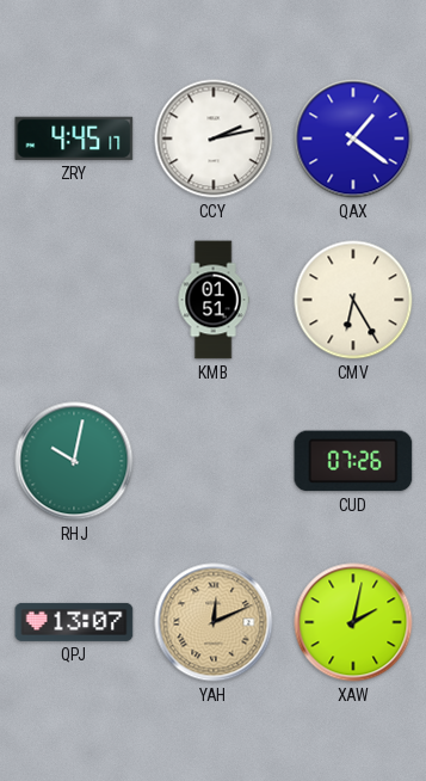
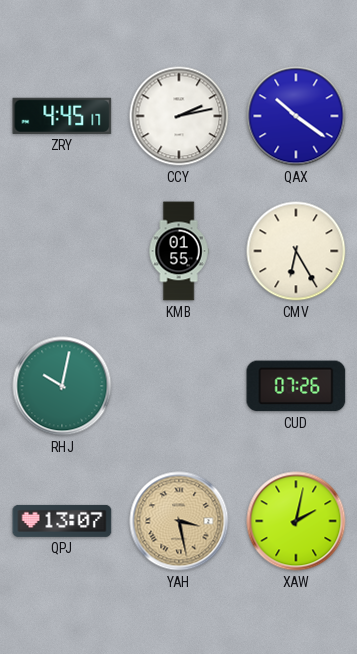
QAX: 1:21 -> 10:21 (296, 116)
KMB: 01:51 -> 01:55 (179, 251)
YAH: 12:11 -> 3:28 (179, 521)
